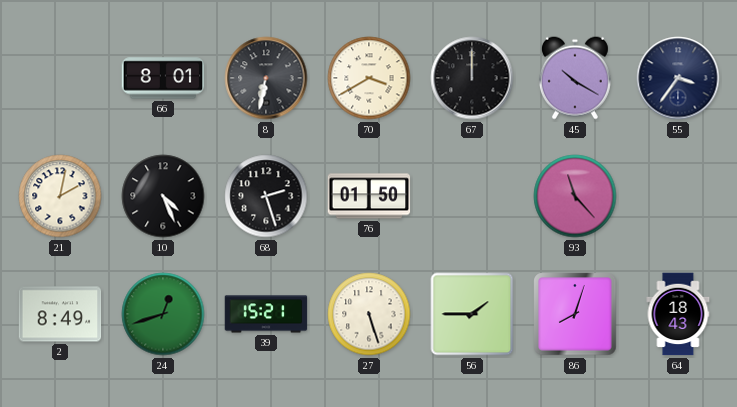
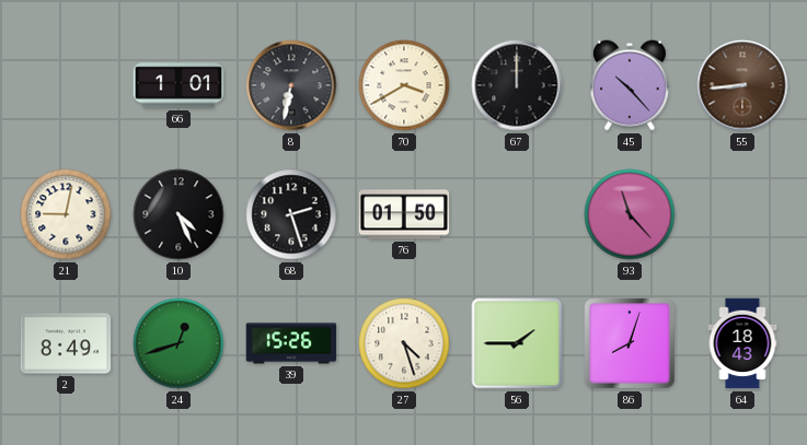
66: 8:01 -> 1:01 (178, 85)
45: 10:20 -> 10:23 (630, 85)
55: 3:36 -> 8:44 (742, 85)
55 dial: navy -> brown (742, 85)
21: 2:02 -> 9:02 (66, 214)
39: 15:21 -> 15:26 (291, 343)
27: 5:27 -> 4:27 (404, 343)
